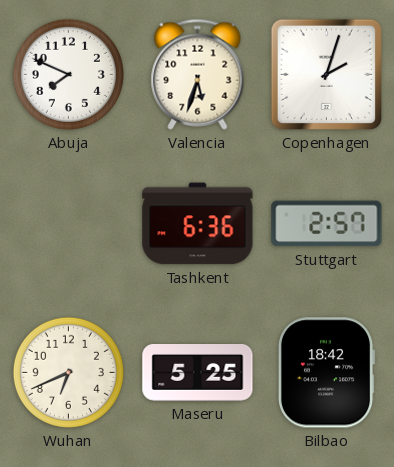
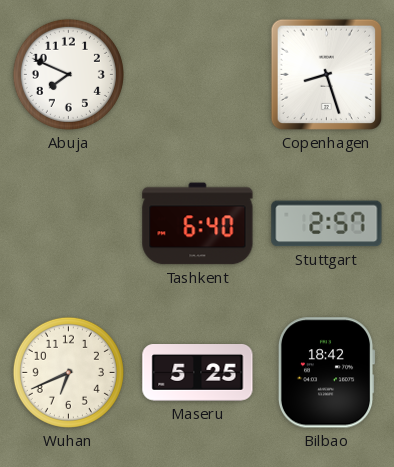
Valencia: 5:33 -> none (198, 74)
Copenhagen: 2:03 -> 8:27 (326, 74)
Tashkent: 6:36 -> 6:40 (198, 224)
